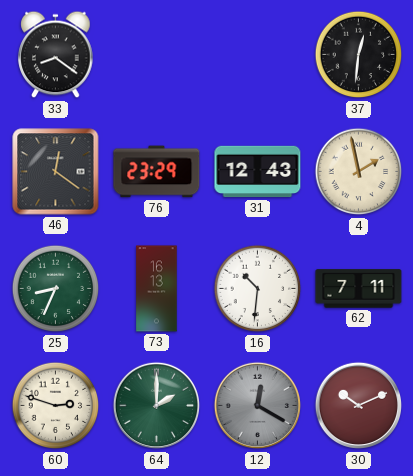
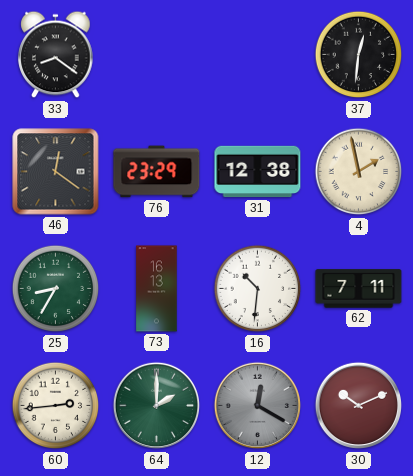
31: 12:43 -> 12:38 (258, 172)
25: 8:34 -> 8:35 (56, 289)
60: 2:48 -> 2:44 (56, 406)
